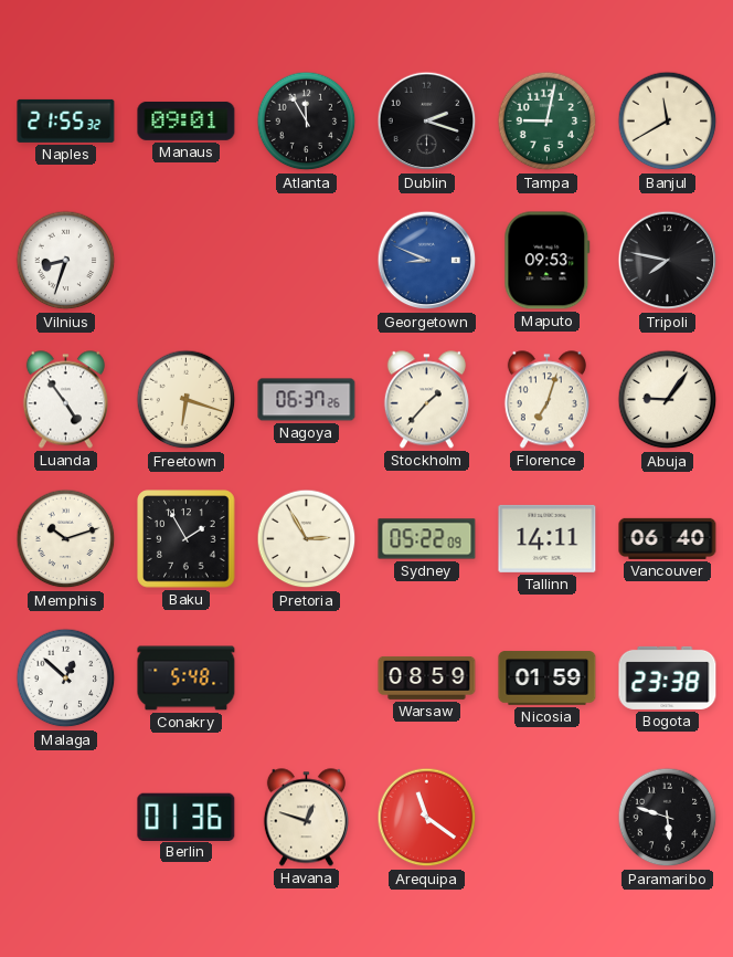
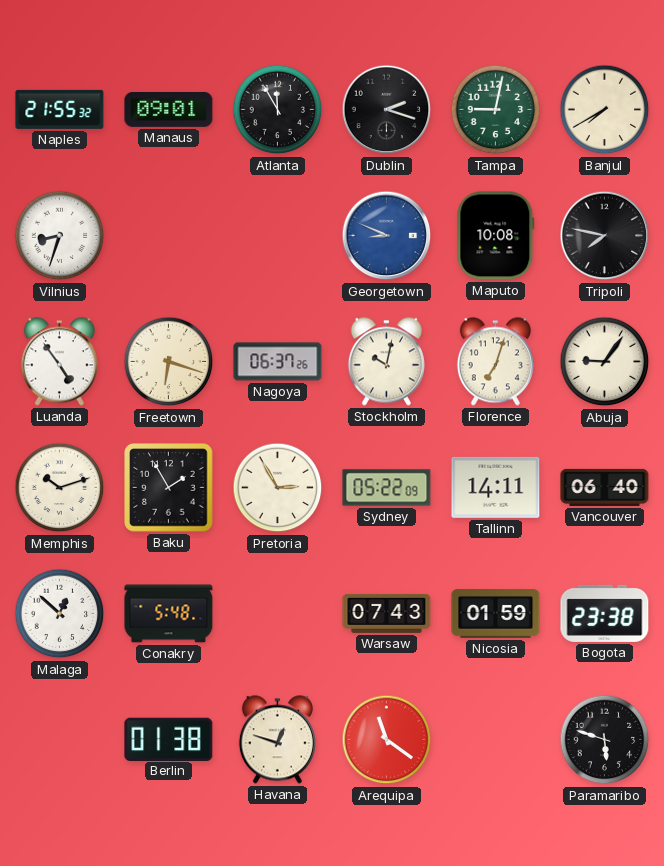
Banjul: 11:40 -> 7:40 (605, 110)
Maputo: 09:53 -> 10:08 (496, 236)
Stockholm: 1:37 -> 10:02 (386, 362)
Warsaw: 08:59 -> 07:43 (387, 613)
Berlin: 01:36 -> 01:38 (169, 739)
